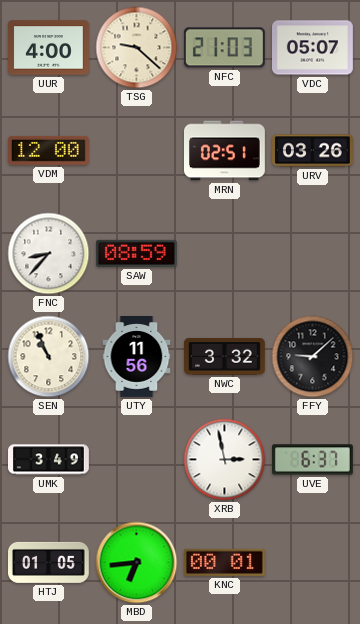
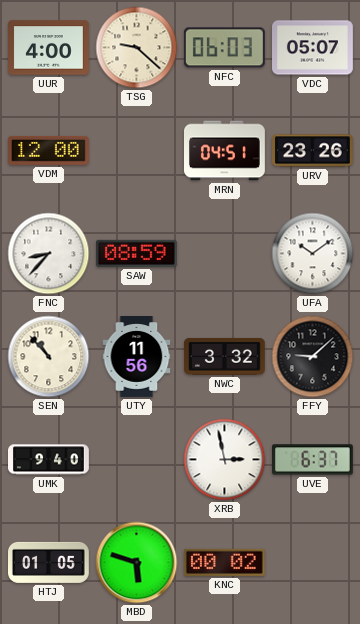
NFC: 21:03 -> 06:03 (224, 48)
MRN: 02:51 -> 04:51 (225, 151)
URV: 03:26 -> 23:26 (313, 151)
UFA: none -> 10:09 (313, 254)
SEN: 10:56 -> 10:53 (49, 357)
UMK: 3:49 -> 9:40 (49, 460)
MBD: 6:44 -> 5:48 (137, 563)
KNC: 00:01 -> 00:02 (224, 562)
